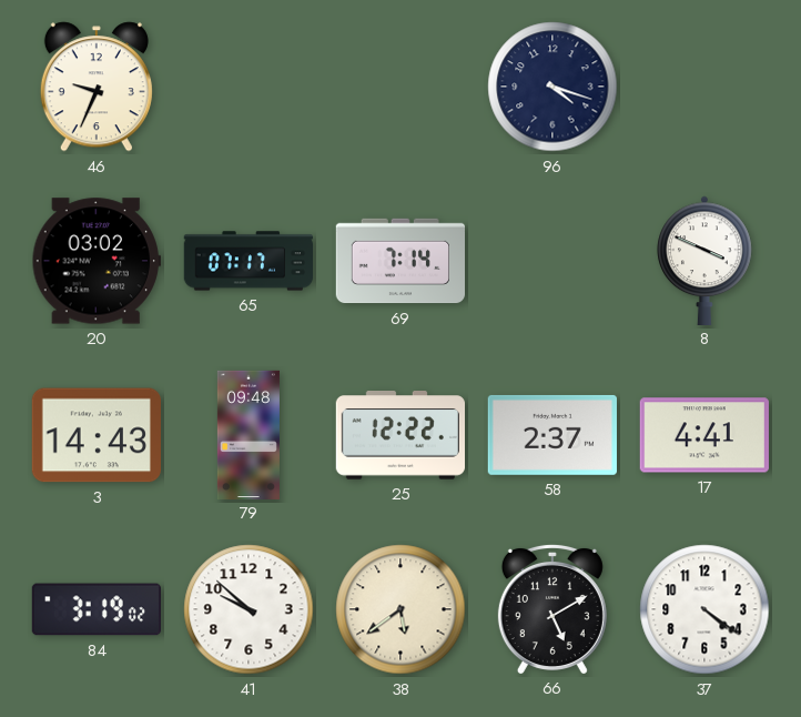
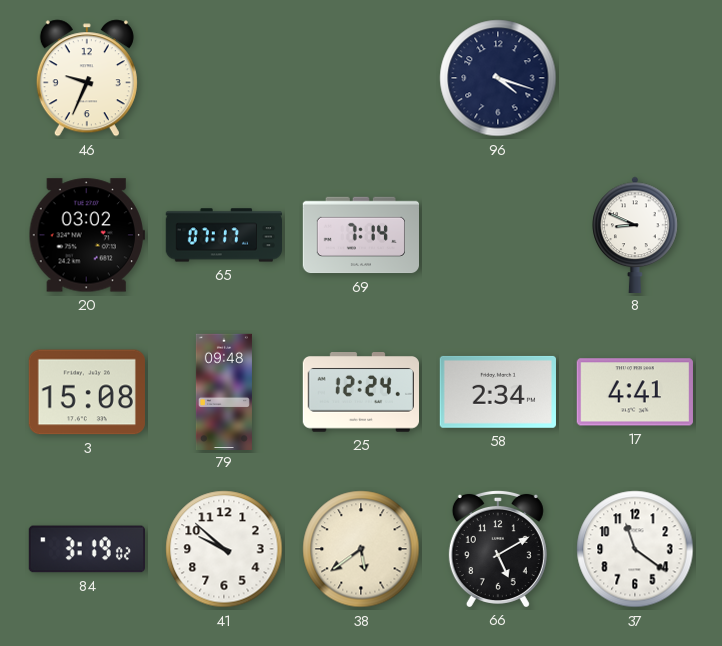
8: 3:49 -> 8:49 (635, 234)
3: 14:43 -> 15:08 (87, 392)
25: 12:22 -> 12:24 (360, 392)
58: 2:37 -> 2:34 (498, 392)
37: 4:21 -> 11:21 (635, 549)
